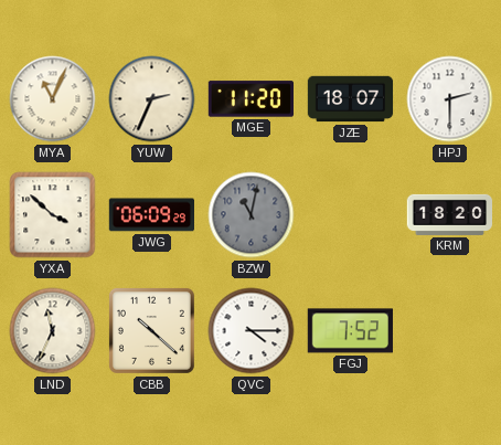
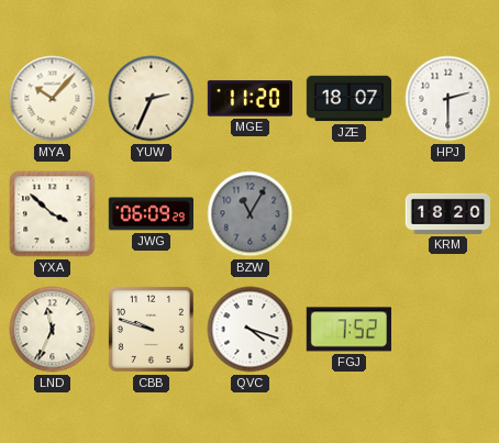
MYA: 11:04 -> 10:07 (53, 99)
BZW: 11:02 -> 11:05 (251, 214)
CBB: 10:22 -> 9:48 (151, 329)
QVC: 4:15 -> 4:18 (251, 330)
